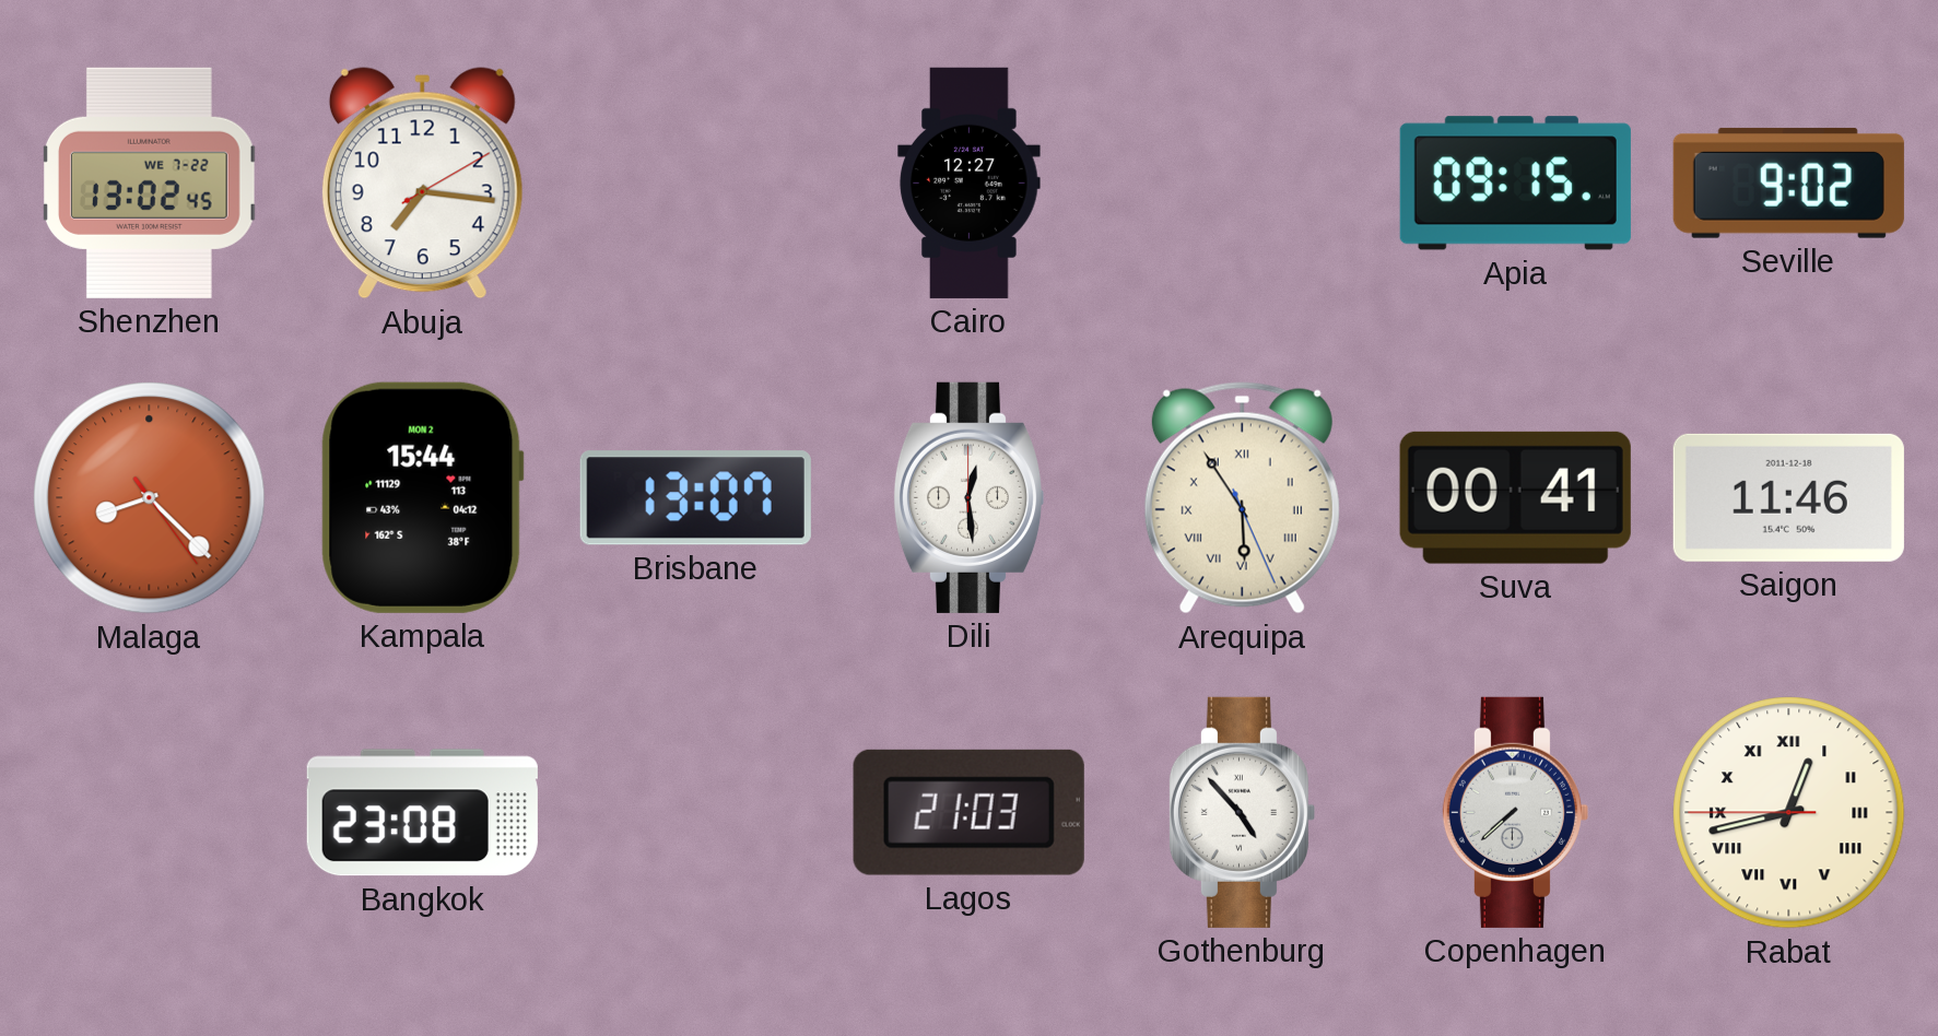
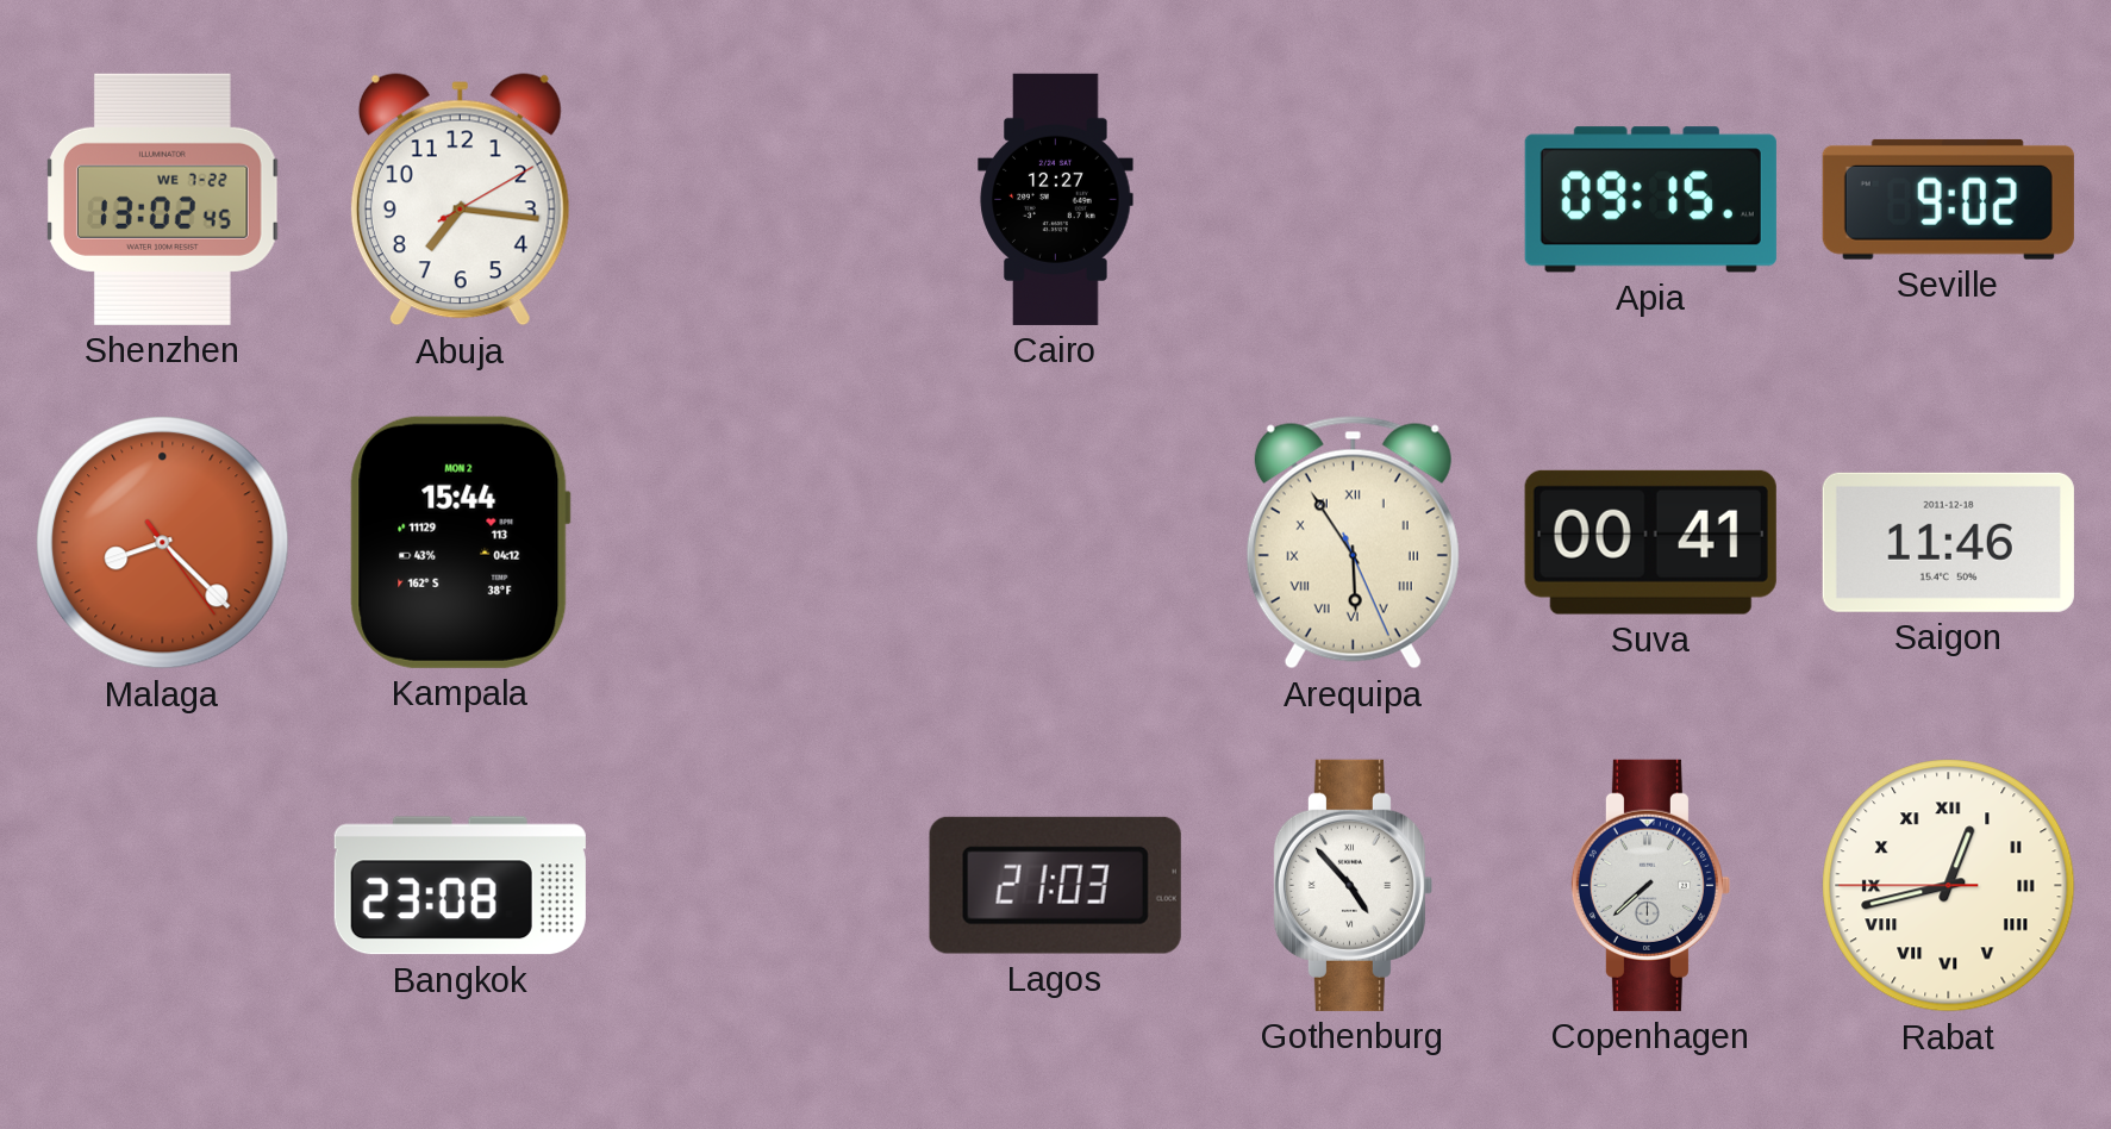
Brisbane: 13:07 -> none (695, 498)
Dili: 12:29 -> none (968, 497)
